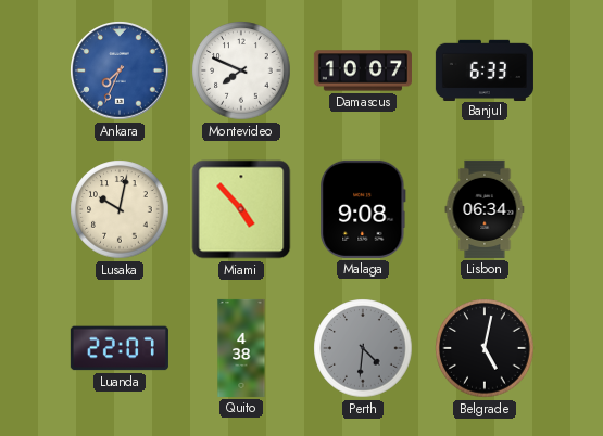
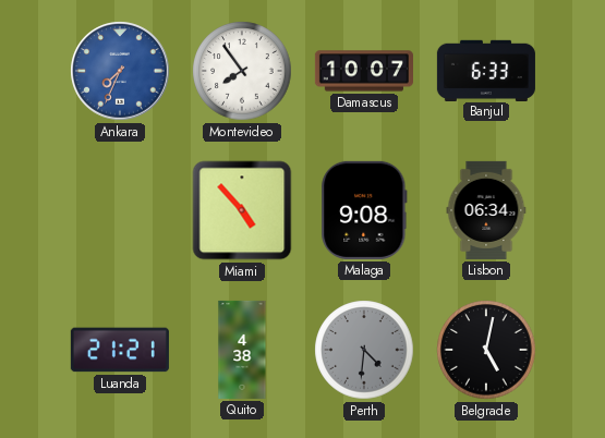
Montevideo: 7:49 -> 7:54 (242, 71)
Lusaka: 10:02 -> none (120, 209)
Luanda: 22:07 -> 21:21 (120, 350)
